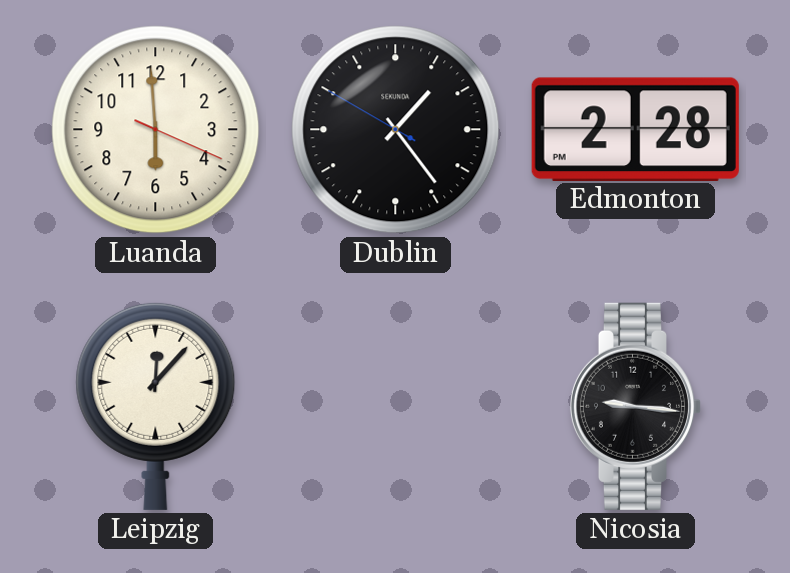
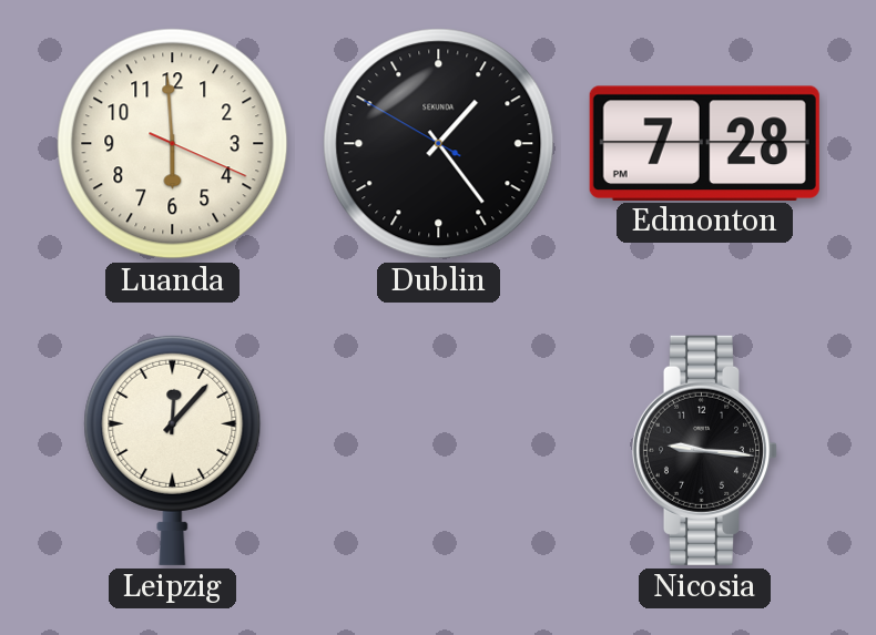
Edmonton: 2:28 -> 7:28 (704, 143)
